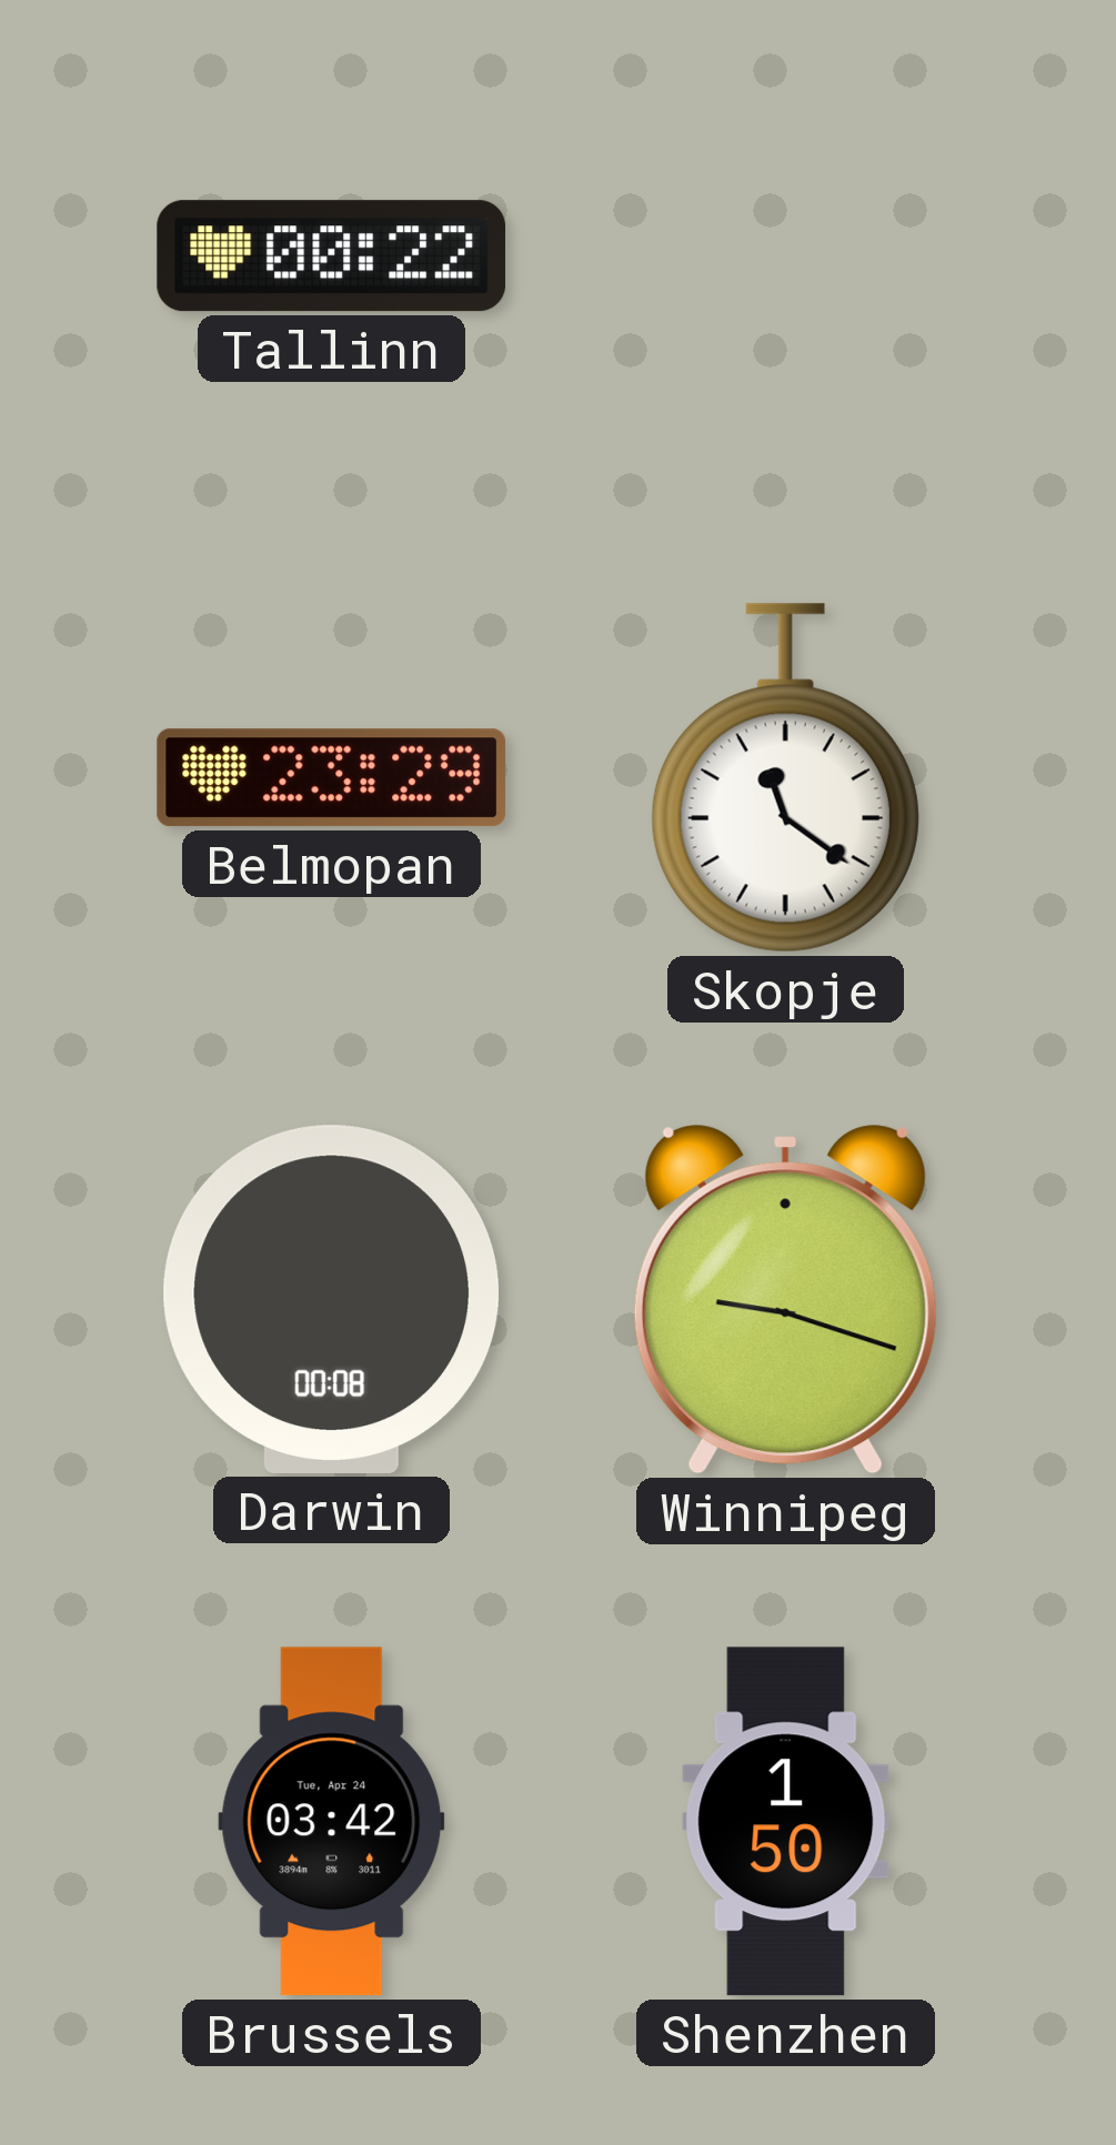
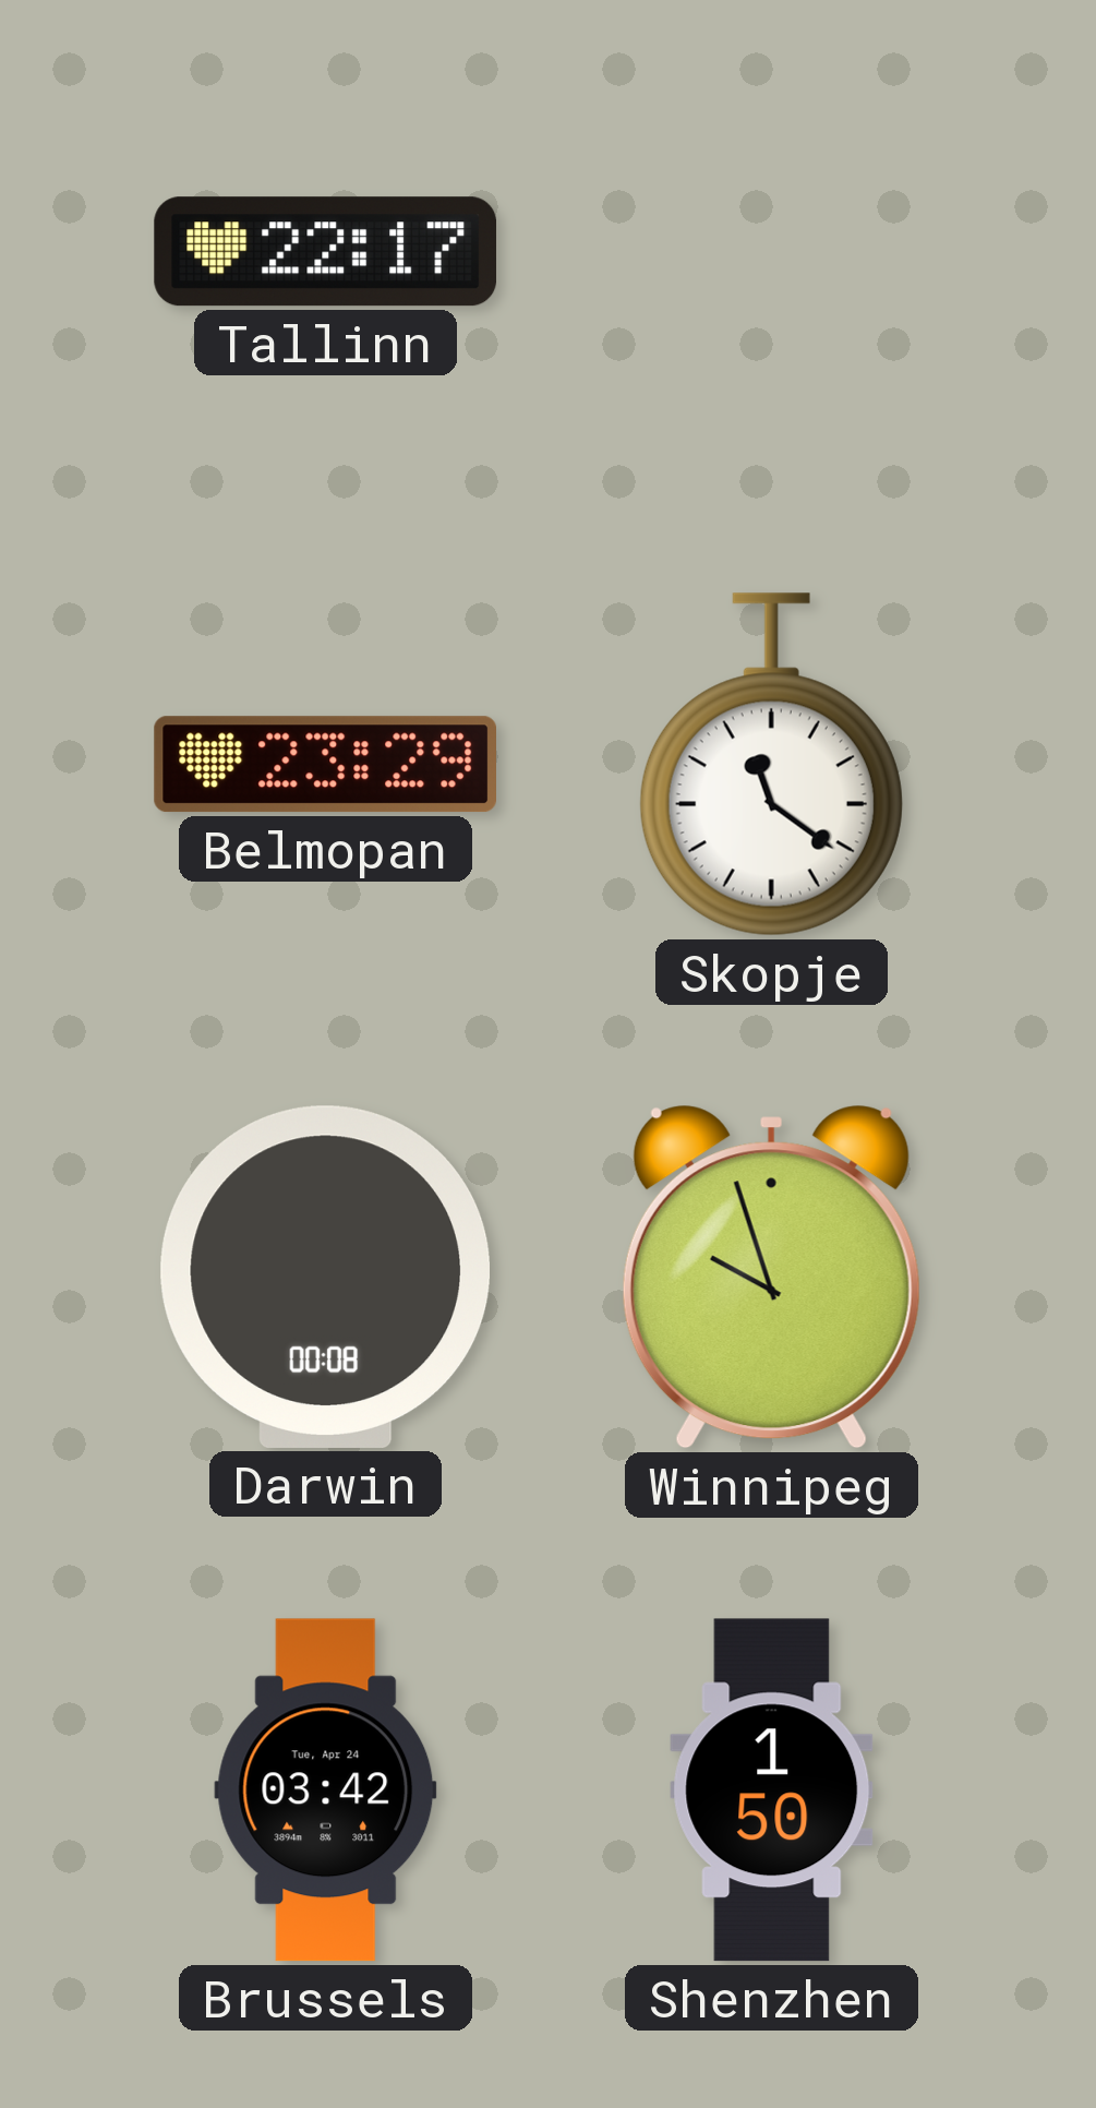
Tallinn: 00:22 -> 22:17 (326, 252)
Winnipeg: 9:18 -> 9:57 (771, 1278)
